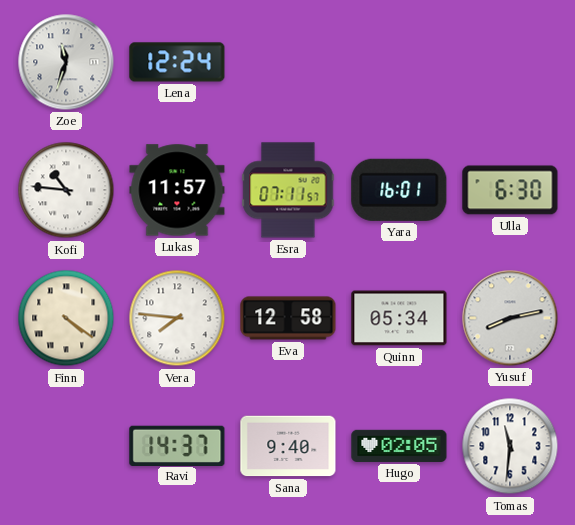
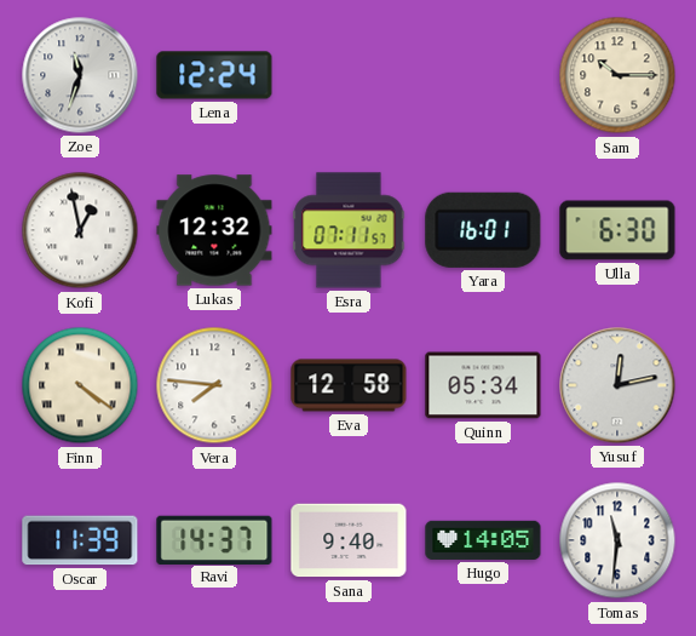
Sam: none -> 10:15 (617, 75)
Kofi: 10:46 -> 12:58 (80, 230)
Lukas: 11:57 -> 12:32 (214, 230)
Yusuf: 8:13 -> 12:13 (617, 385)
Oscar: none -> 11:39 (80, 540)
Hugo: 02:05 -> 14:05 (483, 540)
